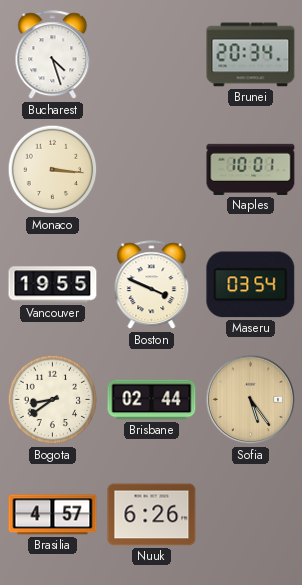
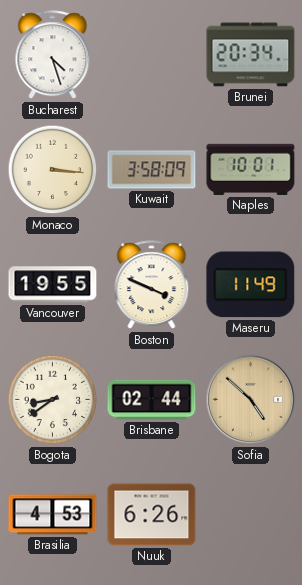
Kuwait: none -> 3:58 (152, 170)
Maseru: 03:54 -> 11:49 (251, 285)
Sofia: 5:24 -> 4:52 (251, 400)
Brasilia: 4:57 -> 4:53 (53, 515)
